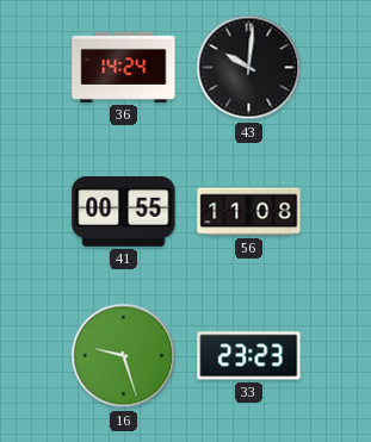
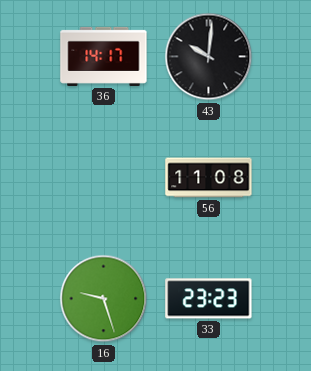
36: 14:24 -> 14:17 (104, 56)
41: 00:55 -> none (124, 212)
